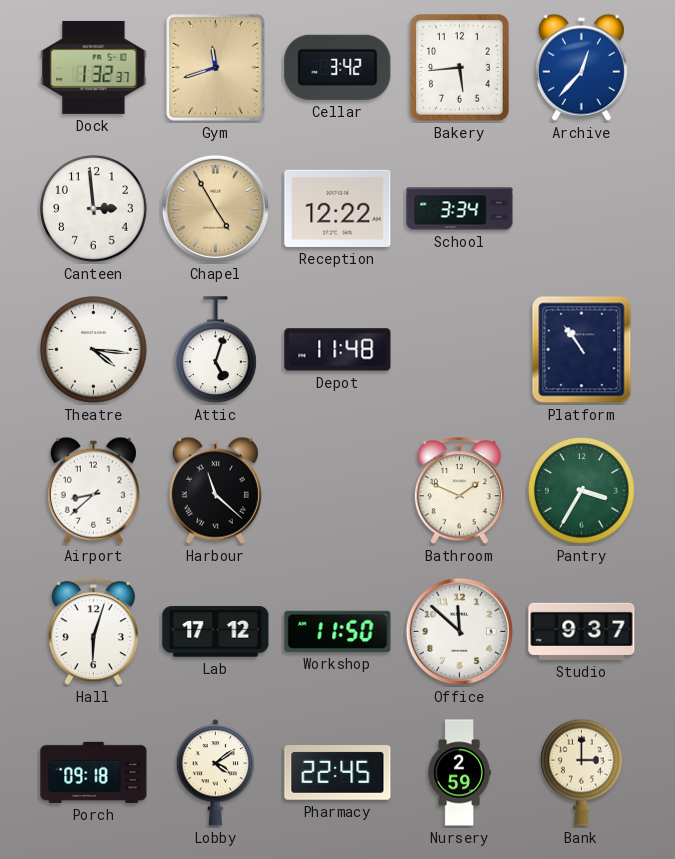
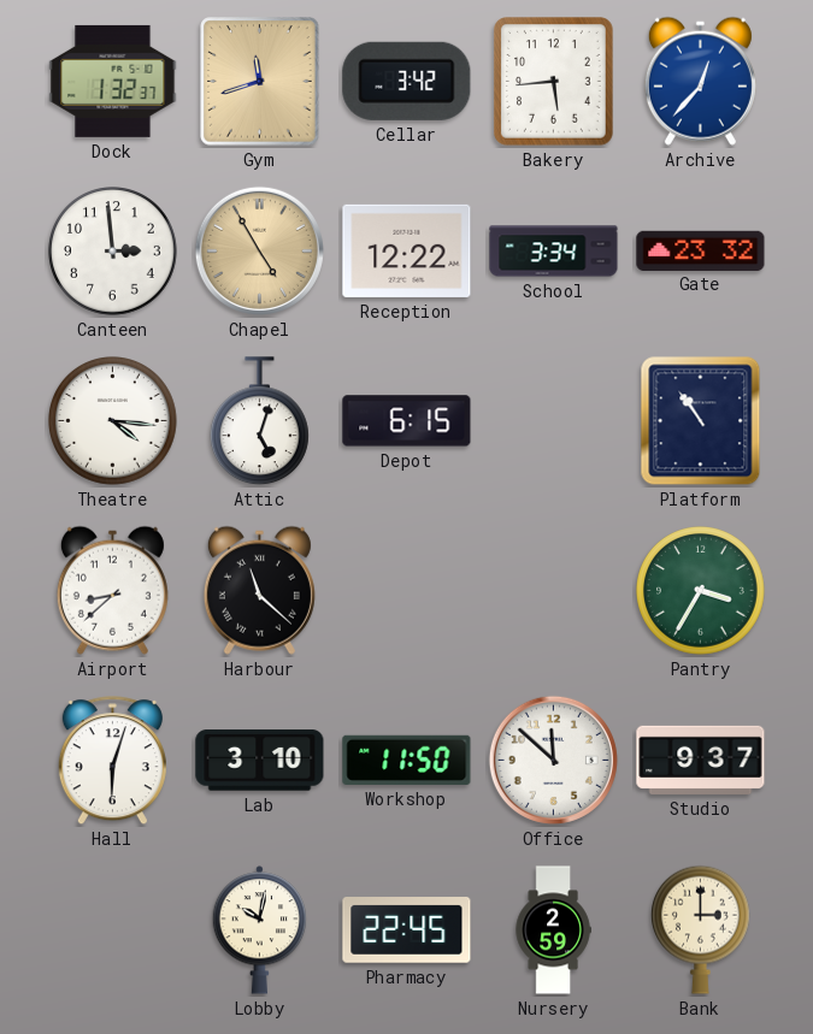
Gate: none -> 23:32 (701, 250)
Depot: 11:48 -> 6:15 (407, 421)
Bathroom: 1:49 -> none (459, 491)
Lab: 17:12 -> 3:10 (260, 761)
Porch: 09:18 -> none (94, 772)
Lobby: 4:09 -> 10:02 (260, 930)
